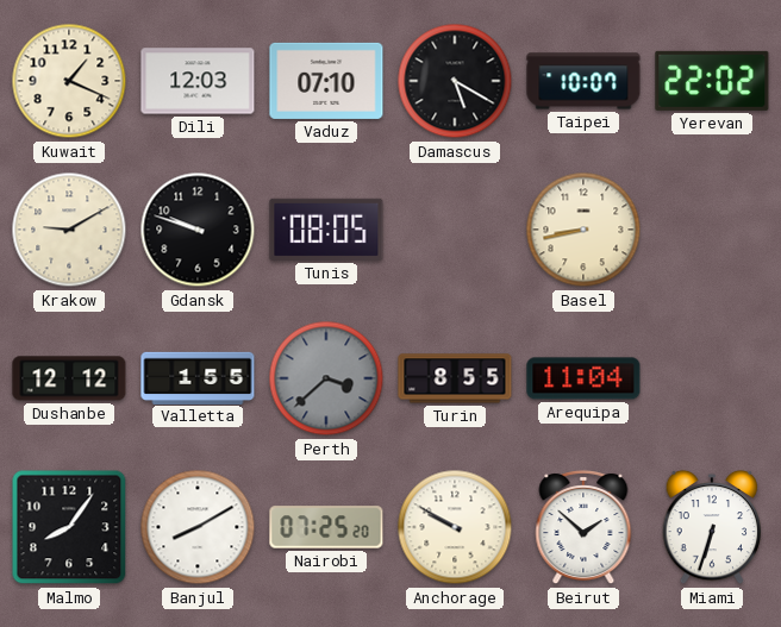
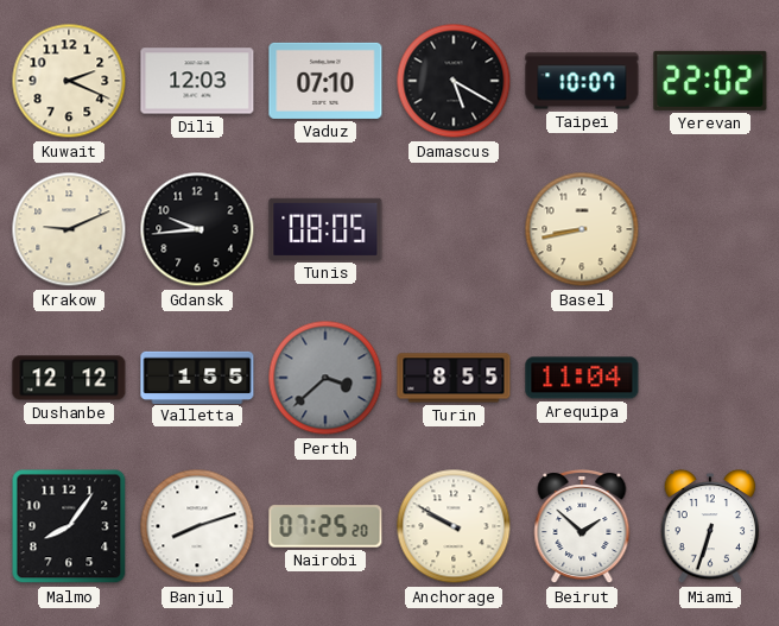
Kuwait: 1:19 -> 2:19 (69, 81)
Krakow: 9:10 -> 9:11 (69, 229)
Gdansk: 9:48 -> 9:44 (197, 229)
Banjul: 8:10 -> 8:12 (197, 526)
